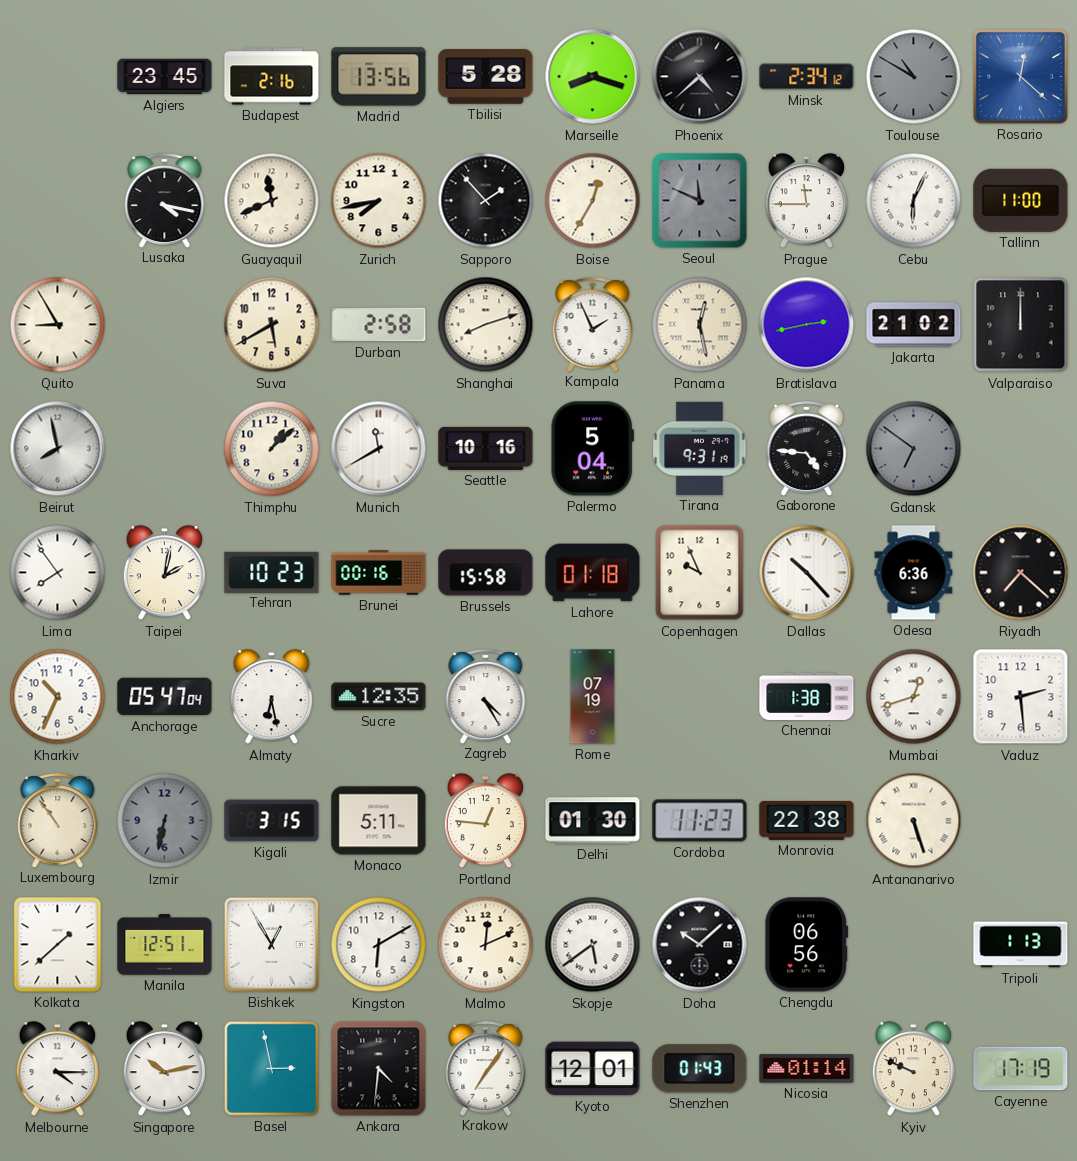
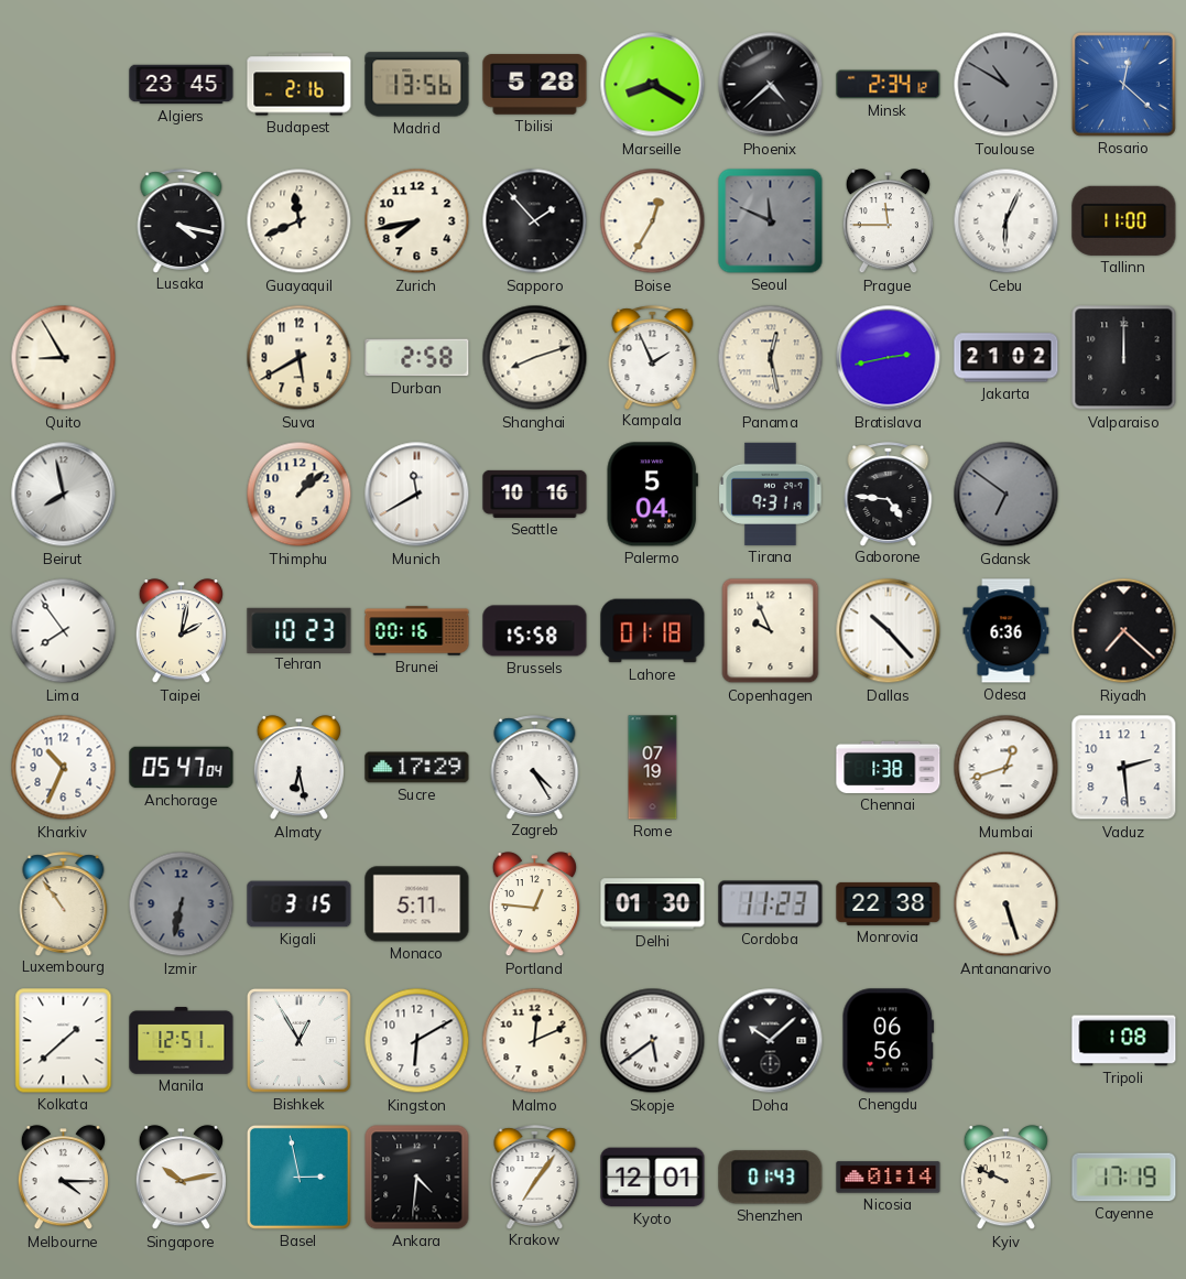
Marseille: 8:18 -> 8:20 (653, 85)
Sucre: 12:35 -> 17:29 (417, 768)
Tripoli: 1:13 -> 1:08 (1124, 1041)
